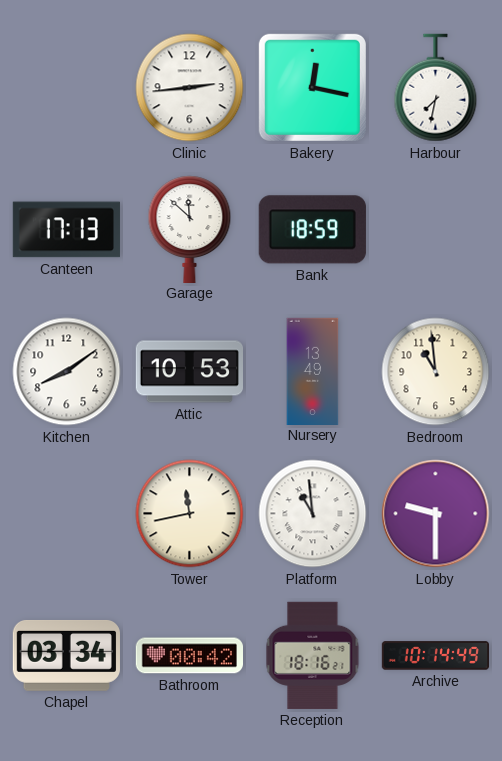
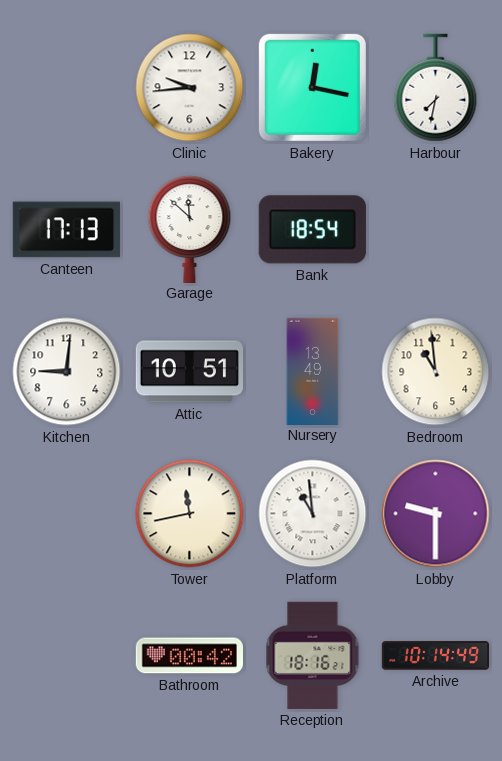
Clinic: 2:44 -> 9:44 (190, 88)
Bank: 18:59 -> 18:54 (312, 230)
Kitchen: 8:09 -> 9:01 (67, 372)
Attic: 10:53 -> 10:51 (189, 372)
Chapel: 03:34 -> none (66, 655)
